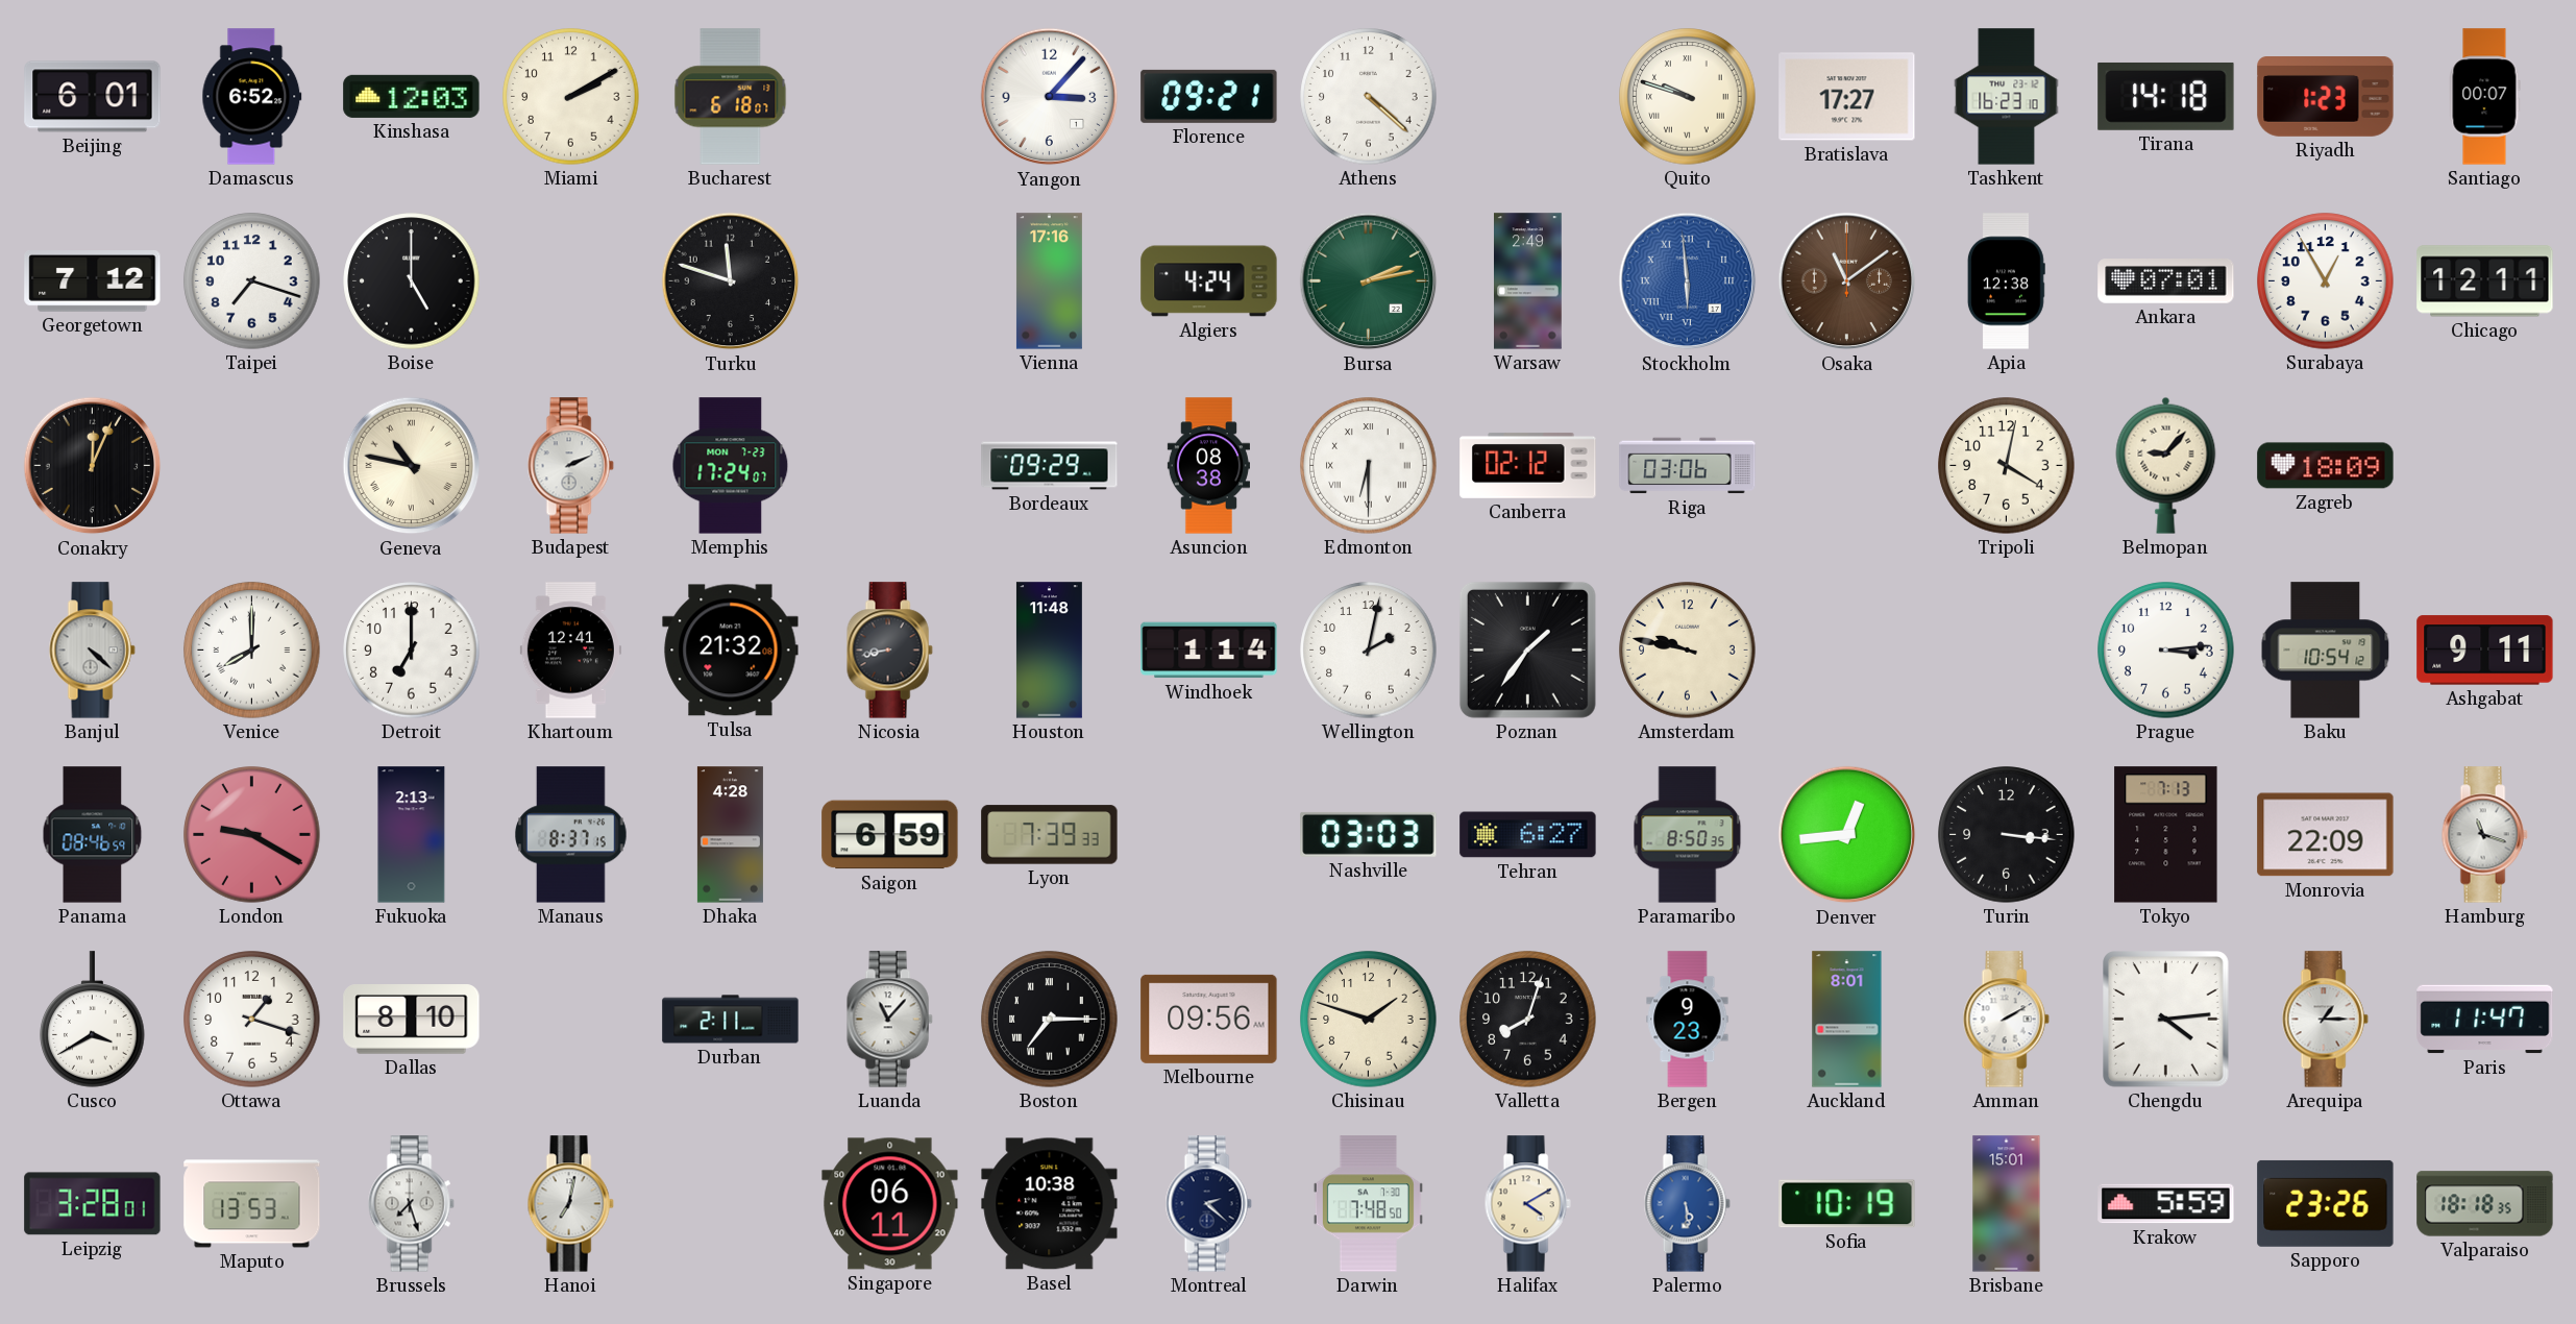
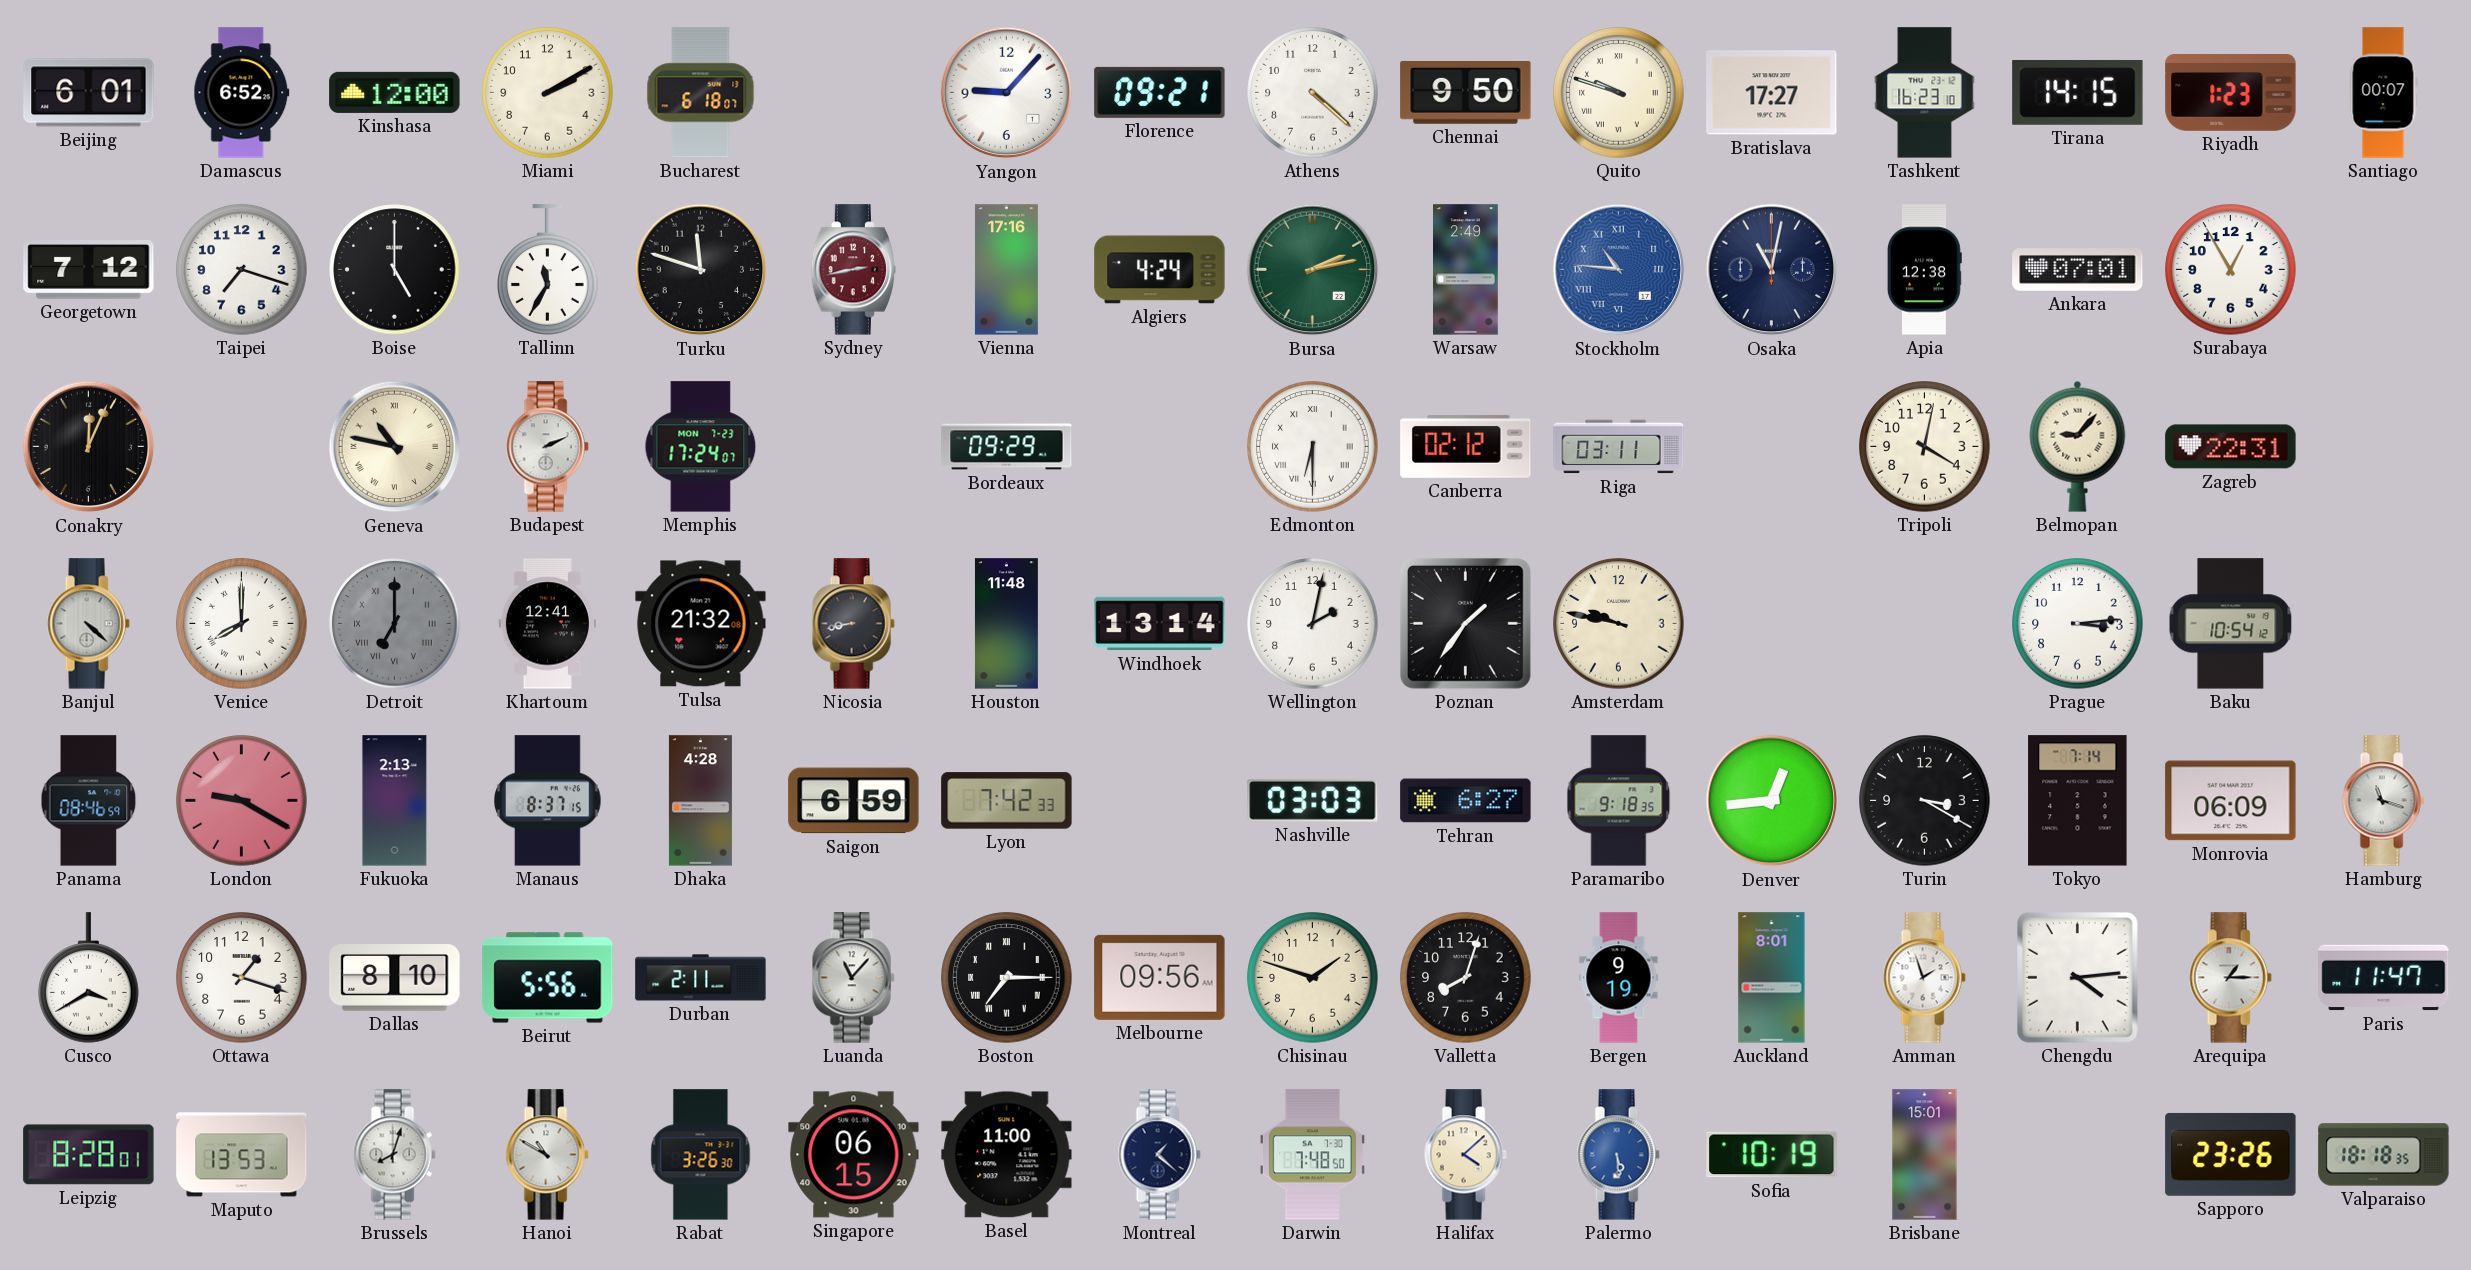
Kinshasa: 12:03 -> 12:00 (395, 92)
Yangon: 3:07 -> 9:07 (1007, 93)
Chennai: none -> 9:50 (1466, 92)
Tirana: 14:18 -> 14:15 (2078, 92)
Tallinn: none -> 11:35 (548, 270)
Sydney: none -> 2:43 (853, 270)
Stockholm: 5:59 -> 10:46 (1619, 270)
Osaka: 11:09 -> 11:02 (1772, 270)
Osaka dial: brown -> navy (1772, 270)
Chicago: 12:11 -> none (2485, 281)
Asuncion: 08:38 -> none (1208, 466)
Riga: 03:06 -> 03:11 (1619, 447)
Zagreb: 18:09 -> 22:31 (2231, 447)
Detroit dial: white -> grey (395, 624)
Detroit numerals: Arabic -> Roman (395, 624)
Windhoek: 1:14 -> 13:14 (1160, 624)
Ashgabat: 9:11 -> none (2485, 651)
Lyon: 7:39 -> 7:42 (1007, 801)
Paramaribo: 8:50 -> 9:18 (1619, 801)
Turin: 3:16 -> 3:20 (1925, 801)
Tokyo: 7:13 -> 7:14 (2078, 801)
Monrovia: 22:09 -> 06:09 (2231, 801)
Beirut: none -> 5:56 (548, 978)
Bergen: 9:23 -> 9:19 (1619, 978)
Amman: 2:10 -> 1:57 (1924, 978)
Leipzig: 3:28 -> 8:28 (89, 1155)
Brussels: 7:27 -> 8:03 (394, 1155)
Hanoi: 7:02 -> 10:50 (547, 1155)
Rabat: none -> 3:26 (701, 1155)
Singapore: 06:11 -> 06:15 (854, 1155)
Basel: 10:38 -> 11:00 (1007, 1155)
Montreal: 2:22 -> 1:22 (1159, 1155)
Halifax: 4:10 -> 4:08 (1465, 1155)
Krakow: 5:59 -> none (2166, 1204)
